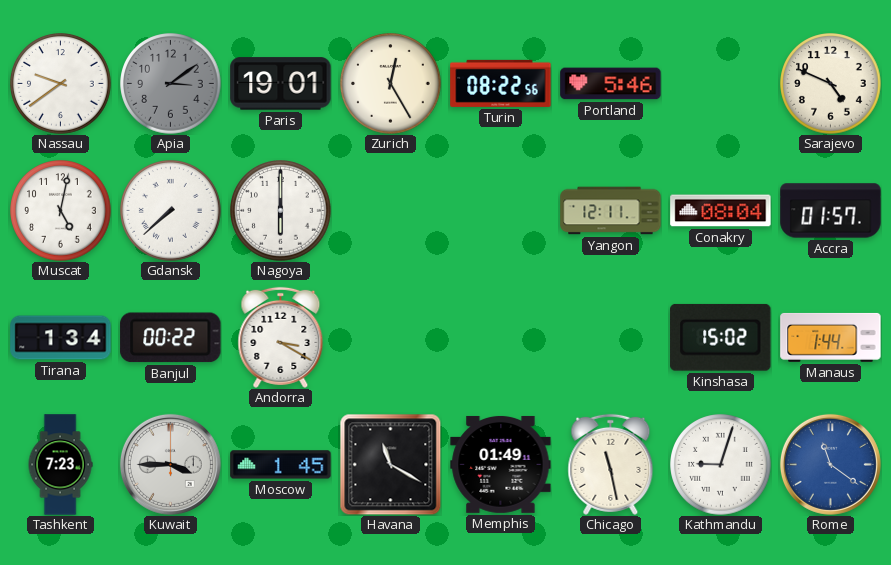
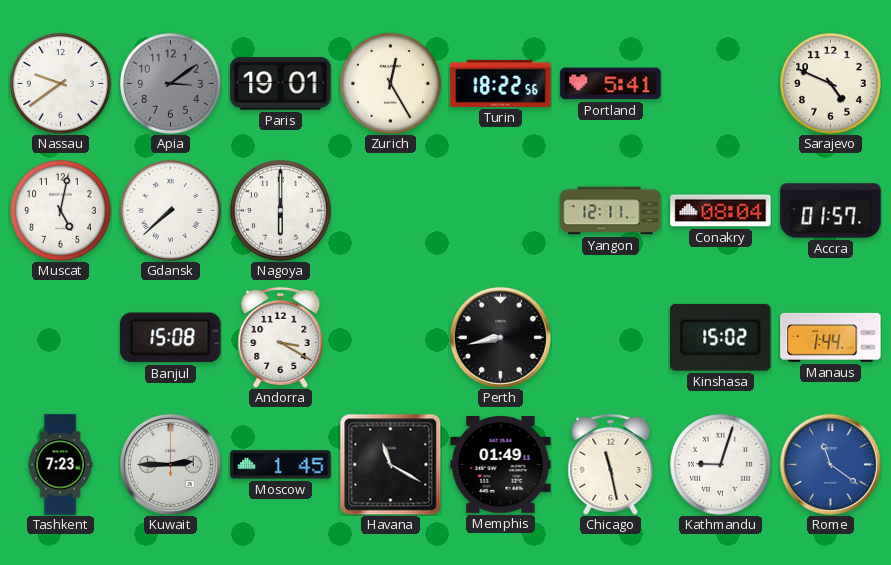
Turin: 08:22 -> 18:22 (501, 83)
Portland: 5:46 -> 5:41 (611, 84)
Tirana: 1:34 -> none (61, 338)
Banjul: 00:22 -> 15:08 (171, 338)
Perth: none -> 8:43 (500, 337)
Kuwait: 3:45 -> 2:45 (170, 464)
